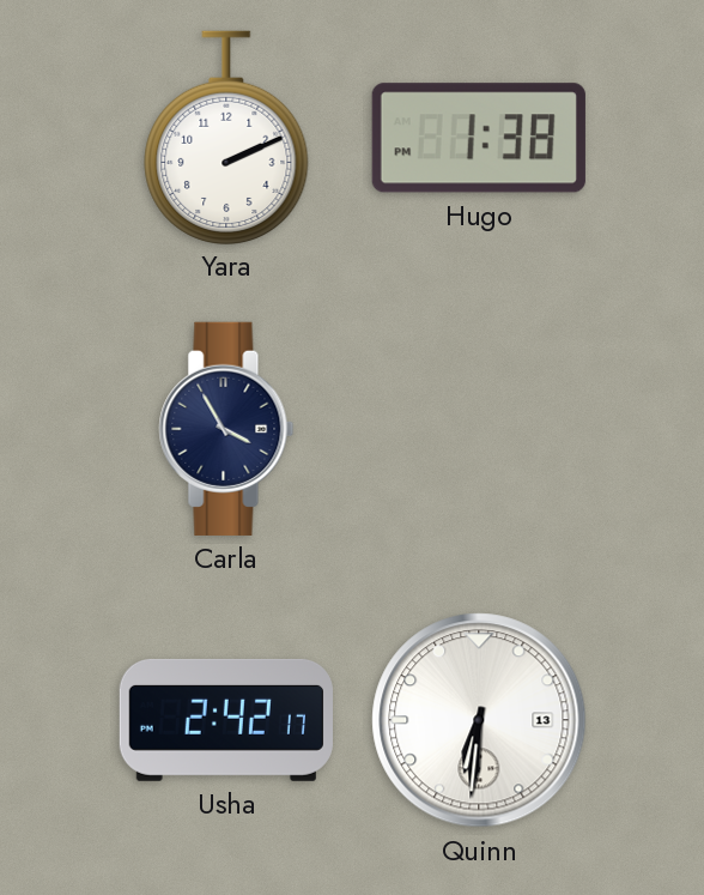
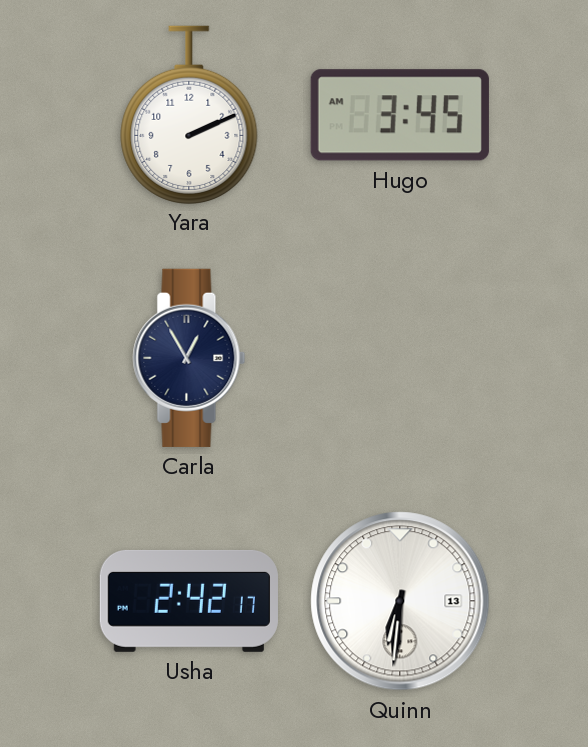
Hugo: 1:38 -> 3:45 (400, 115)
Carla: 3:55 -> 12:55 (189, 358)
